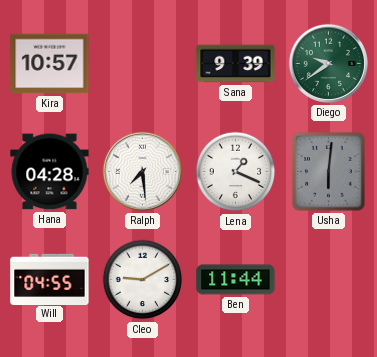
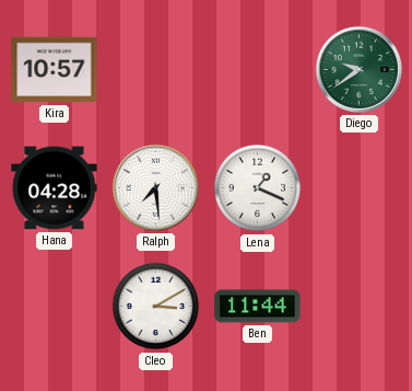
Sana: 9:39 -> none (236, 64)
Usha: 6:01 -> none (329, 172)
Will: 04:55 -> none (50, 279)
Cleo: 9:10 -> 3:10 (156, 307)
